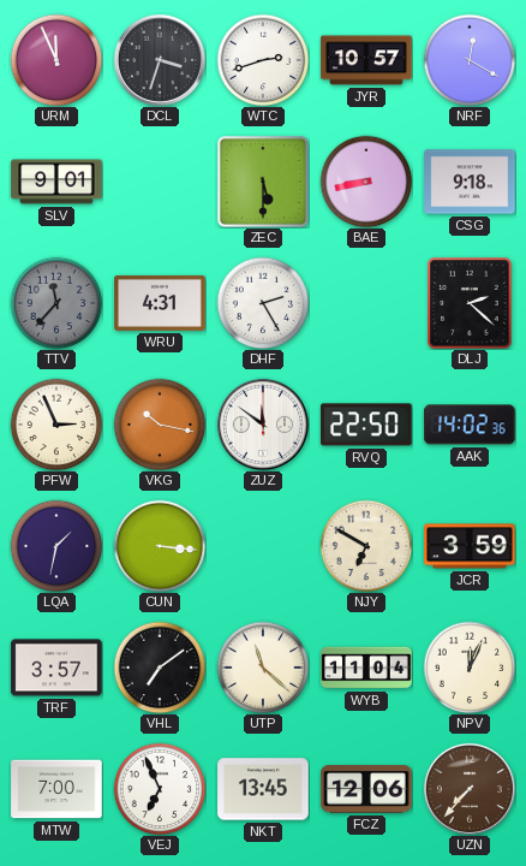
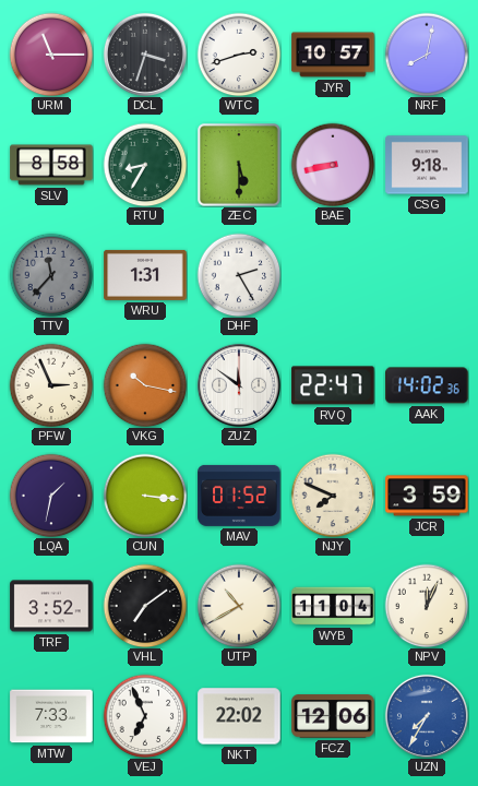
URM: 11:56 -> 11:15 (51, 55)
NRF: 12:20 -> 8:02 (427, 55)
SLV: 9:01 -> 8:58 (51, 165)
RTU: none -> 8:35 (145, 165)
WRU: 4:31 -> 1:31 (145, 275)
DLJ: 2:22 -> none (470, 303)
RVQ: 22:50 -> 22:47 (333, 385)
MAV: none -> 01:52 (239, 496)
NJY: 6:50 -> 7:49 (333, 496)
TRF: 3:57 -> 3:52 (51, 606)
UTP: 11:22 -> 10:40 (239, 606)
MTW: 7:00 -> 7:33 (51, 716)
NKT: 13:45 -> 22:02 (239, 716)
UZN: 7:37 -> 7:35 (427, 716)
UZN dial: brown -> blue (427, 716)
